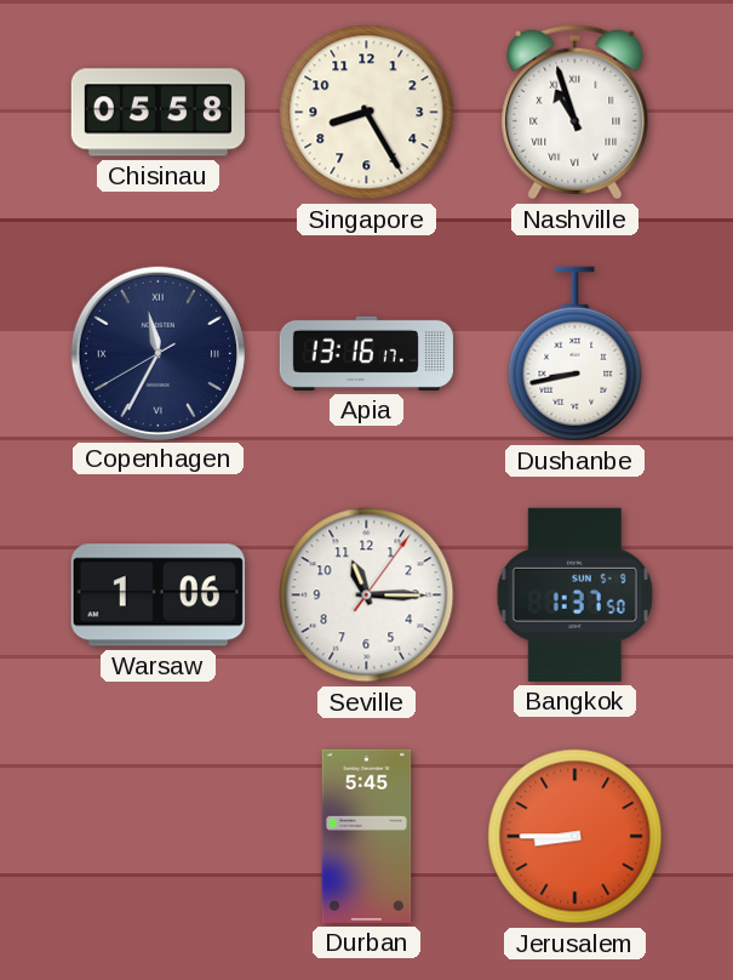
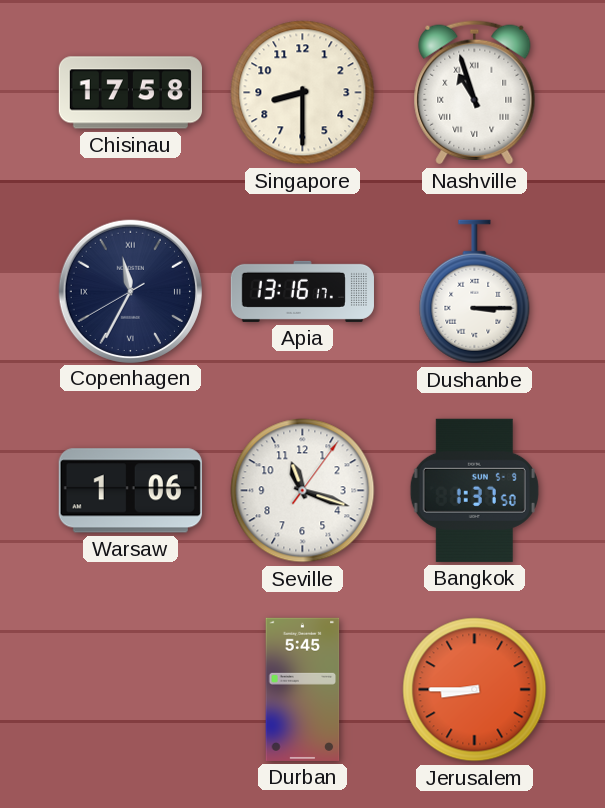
Chisinau: 05:58 -> 17:58 (130, 93)
Singapore: 8:25 -> 8:30 (303, 93)
Dushanbe: 8:43 -> 3:15 (475, 292)
Seville: 11:15 -> 11:18 (303, 491)
